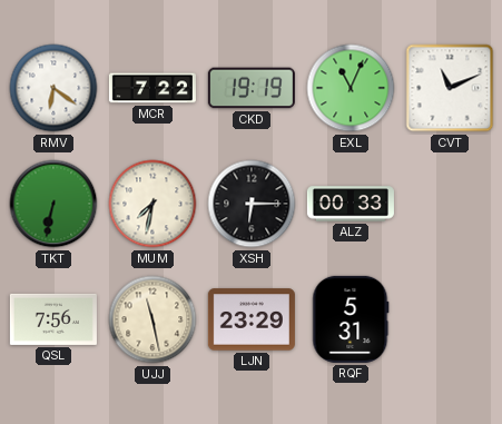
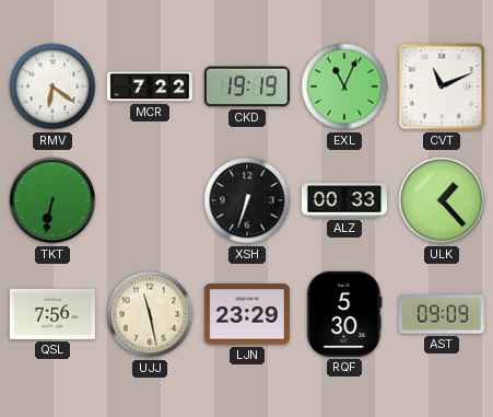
MUM: 7:32 -> none (152, 204)
XSH: 6:15 -> 6:33 (247, 200)
ULK: none -> 1:23 (442, 200)
RQF: 5:31 -> 5:30 (344, 314)
AST: none -> 09:09 (442, 314)
